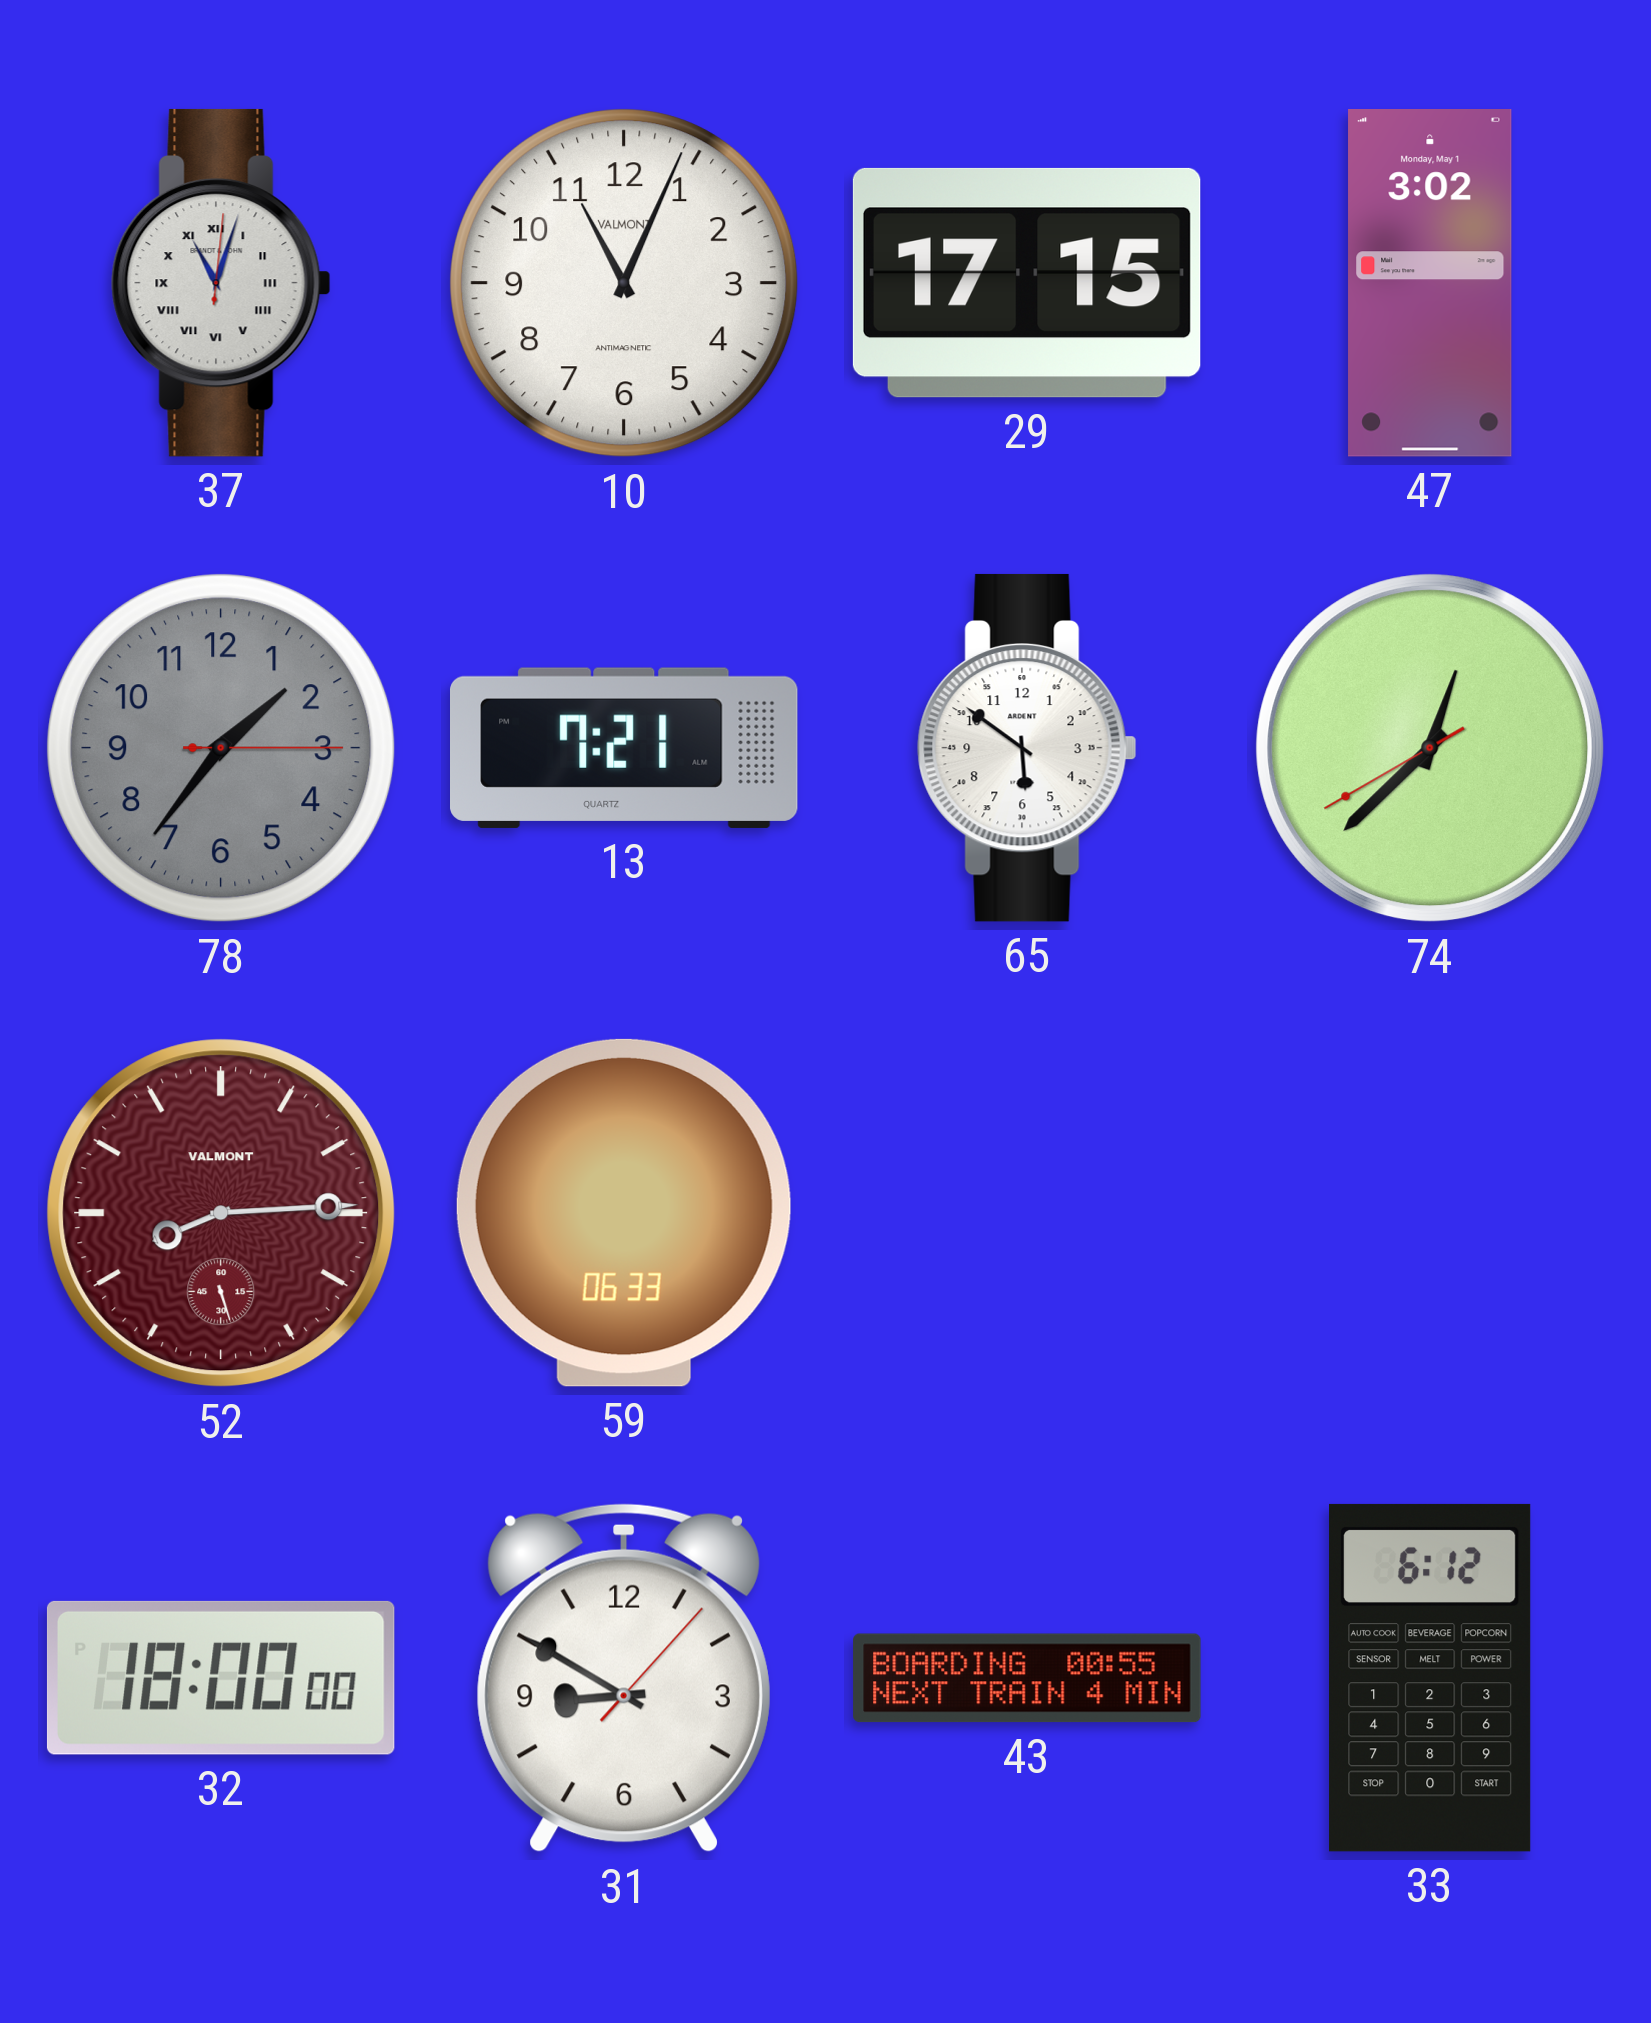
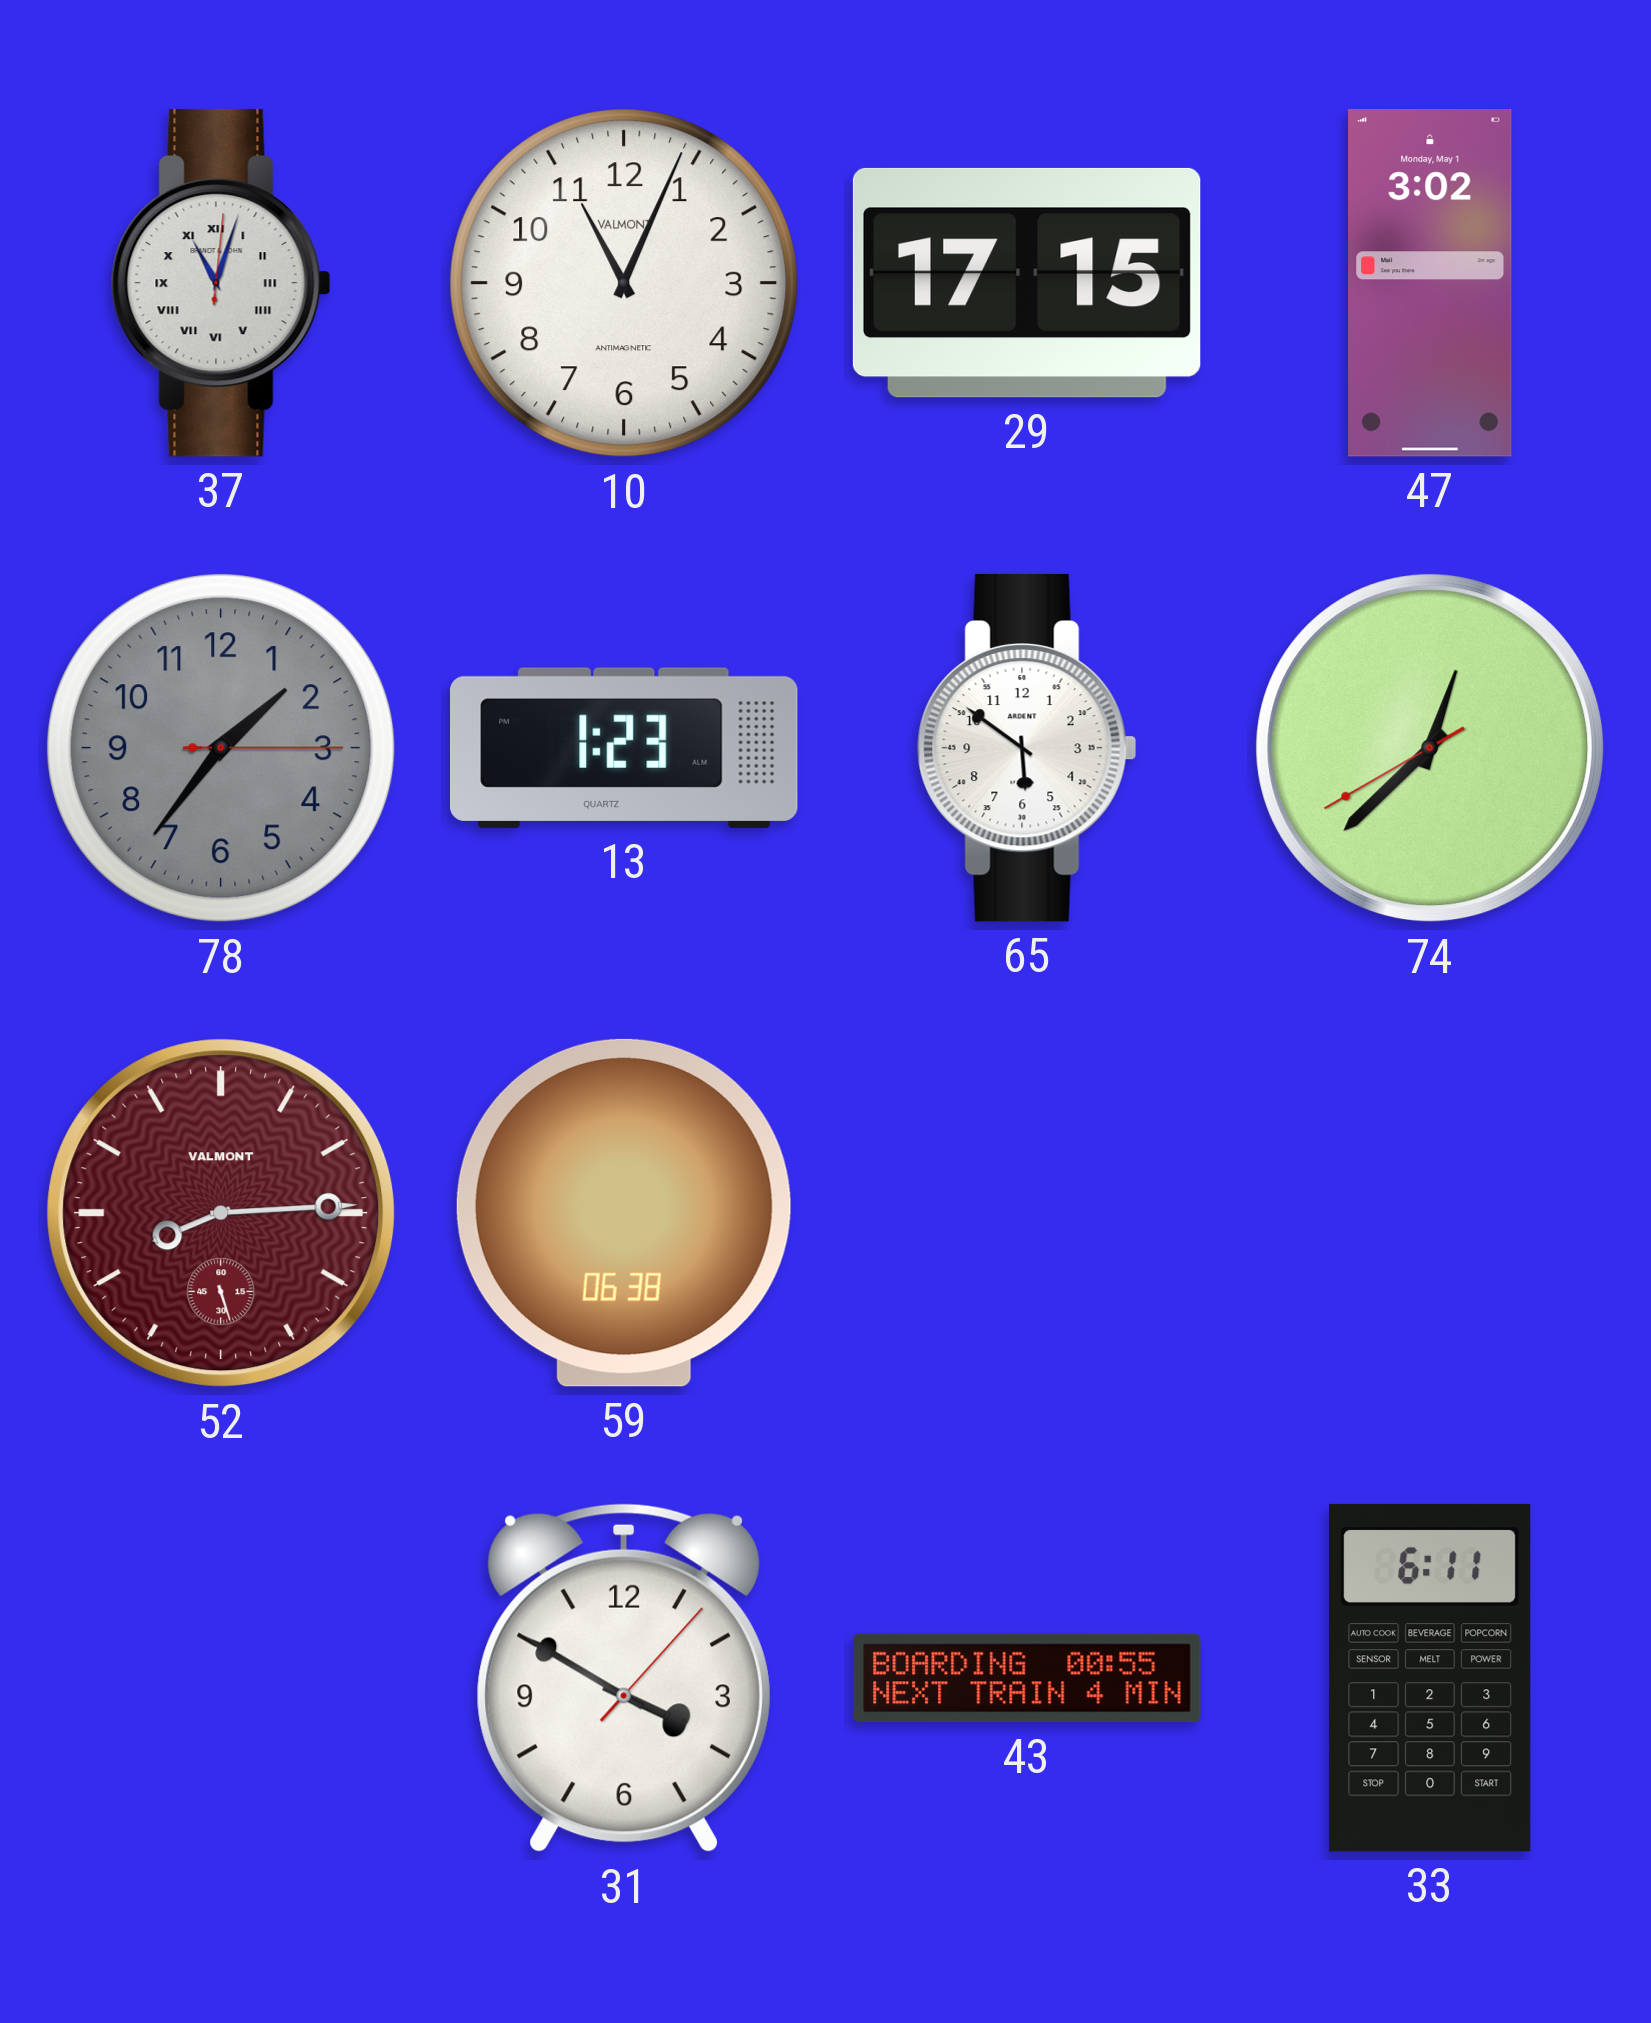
13: 7:21 -> 1:23 (625, 748)
59: 06:33 -> 06:38 (624, 1213)
32: 18:00 -> none (221, 1678)
31: 8:50 -> 3:50 (624, 1678)
33: 6:12 -> 6:11 (1430, 1678)
